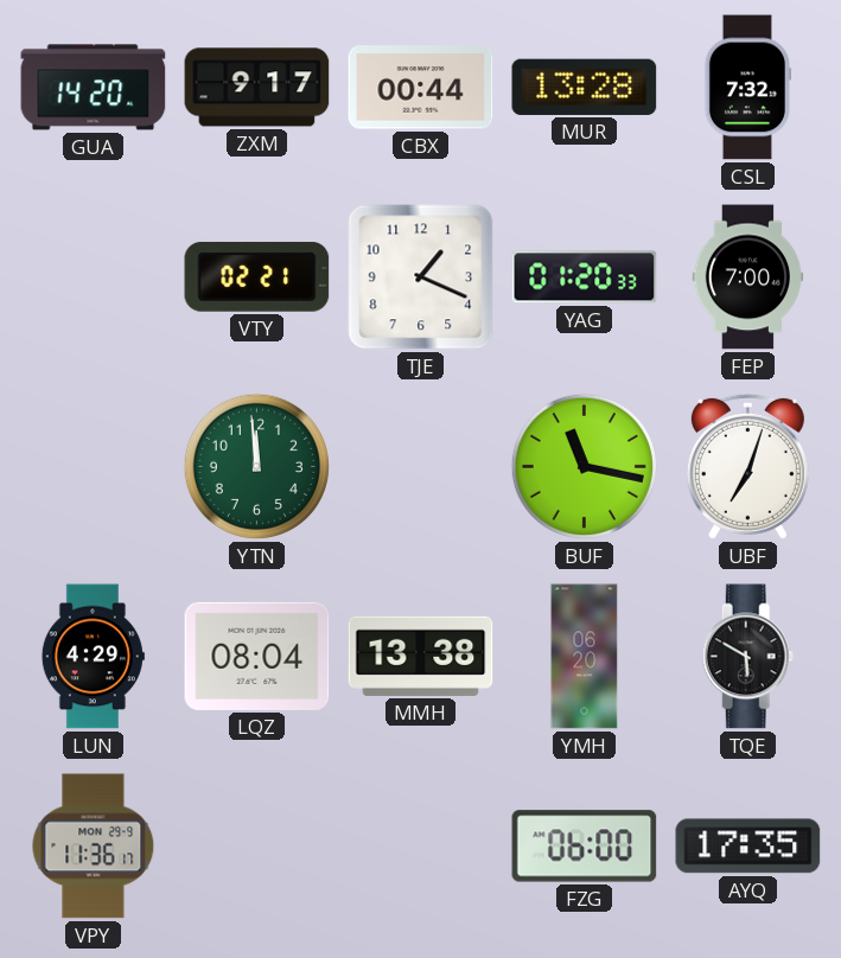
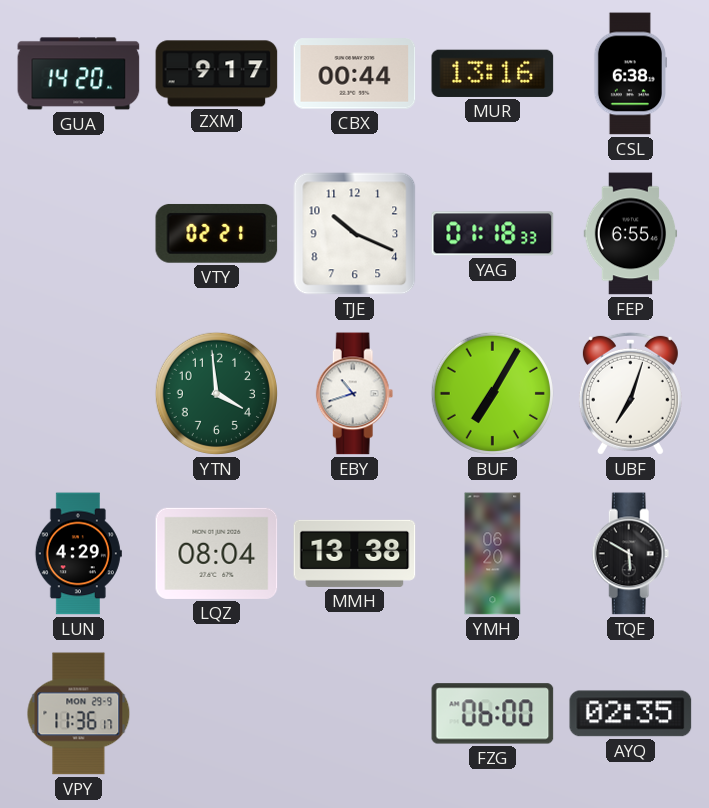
MUR: 13:28 -> 13:16 (493, 73)
CSL: 7:32 -> 6:38 (630, 74)
TJE: 1:19 -> 10:19 (355, 234)
YAG: 01:20 -> 01:18 (493, 234)
FEP: 7:00 -> 6:55 (631, 234)
YTN: 11:59 -> 3:59 (216, 393)
EBY: none -> 10:42 (355, 394)
BUF: 11:17 -> 7:05 (492, 393)
AYQ: 17:35 -> 02:35 (631, 714)
